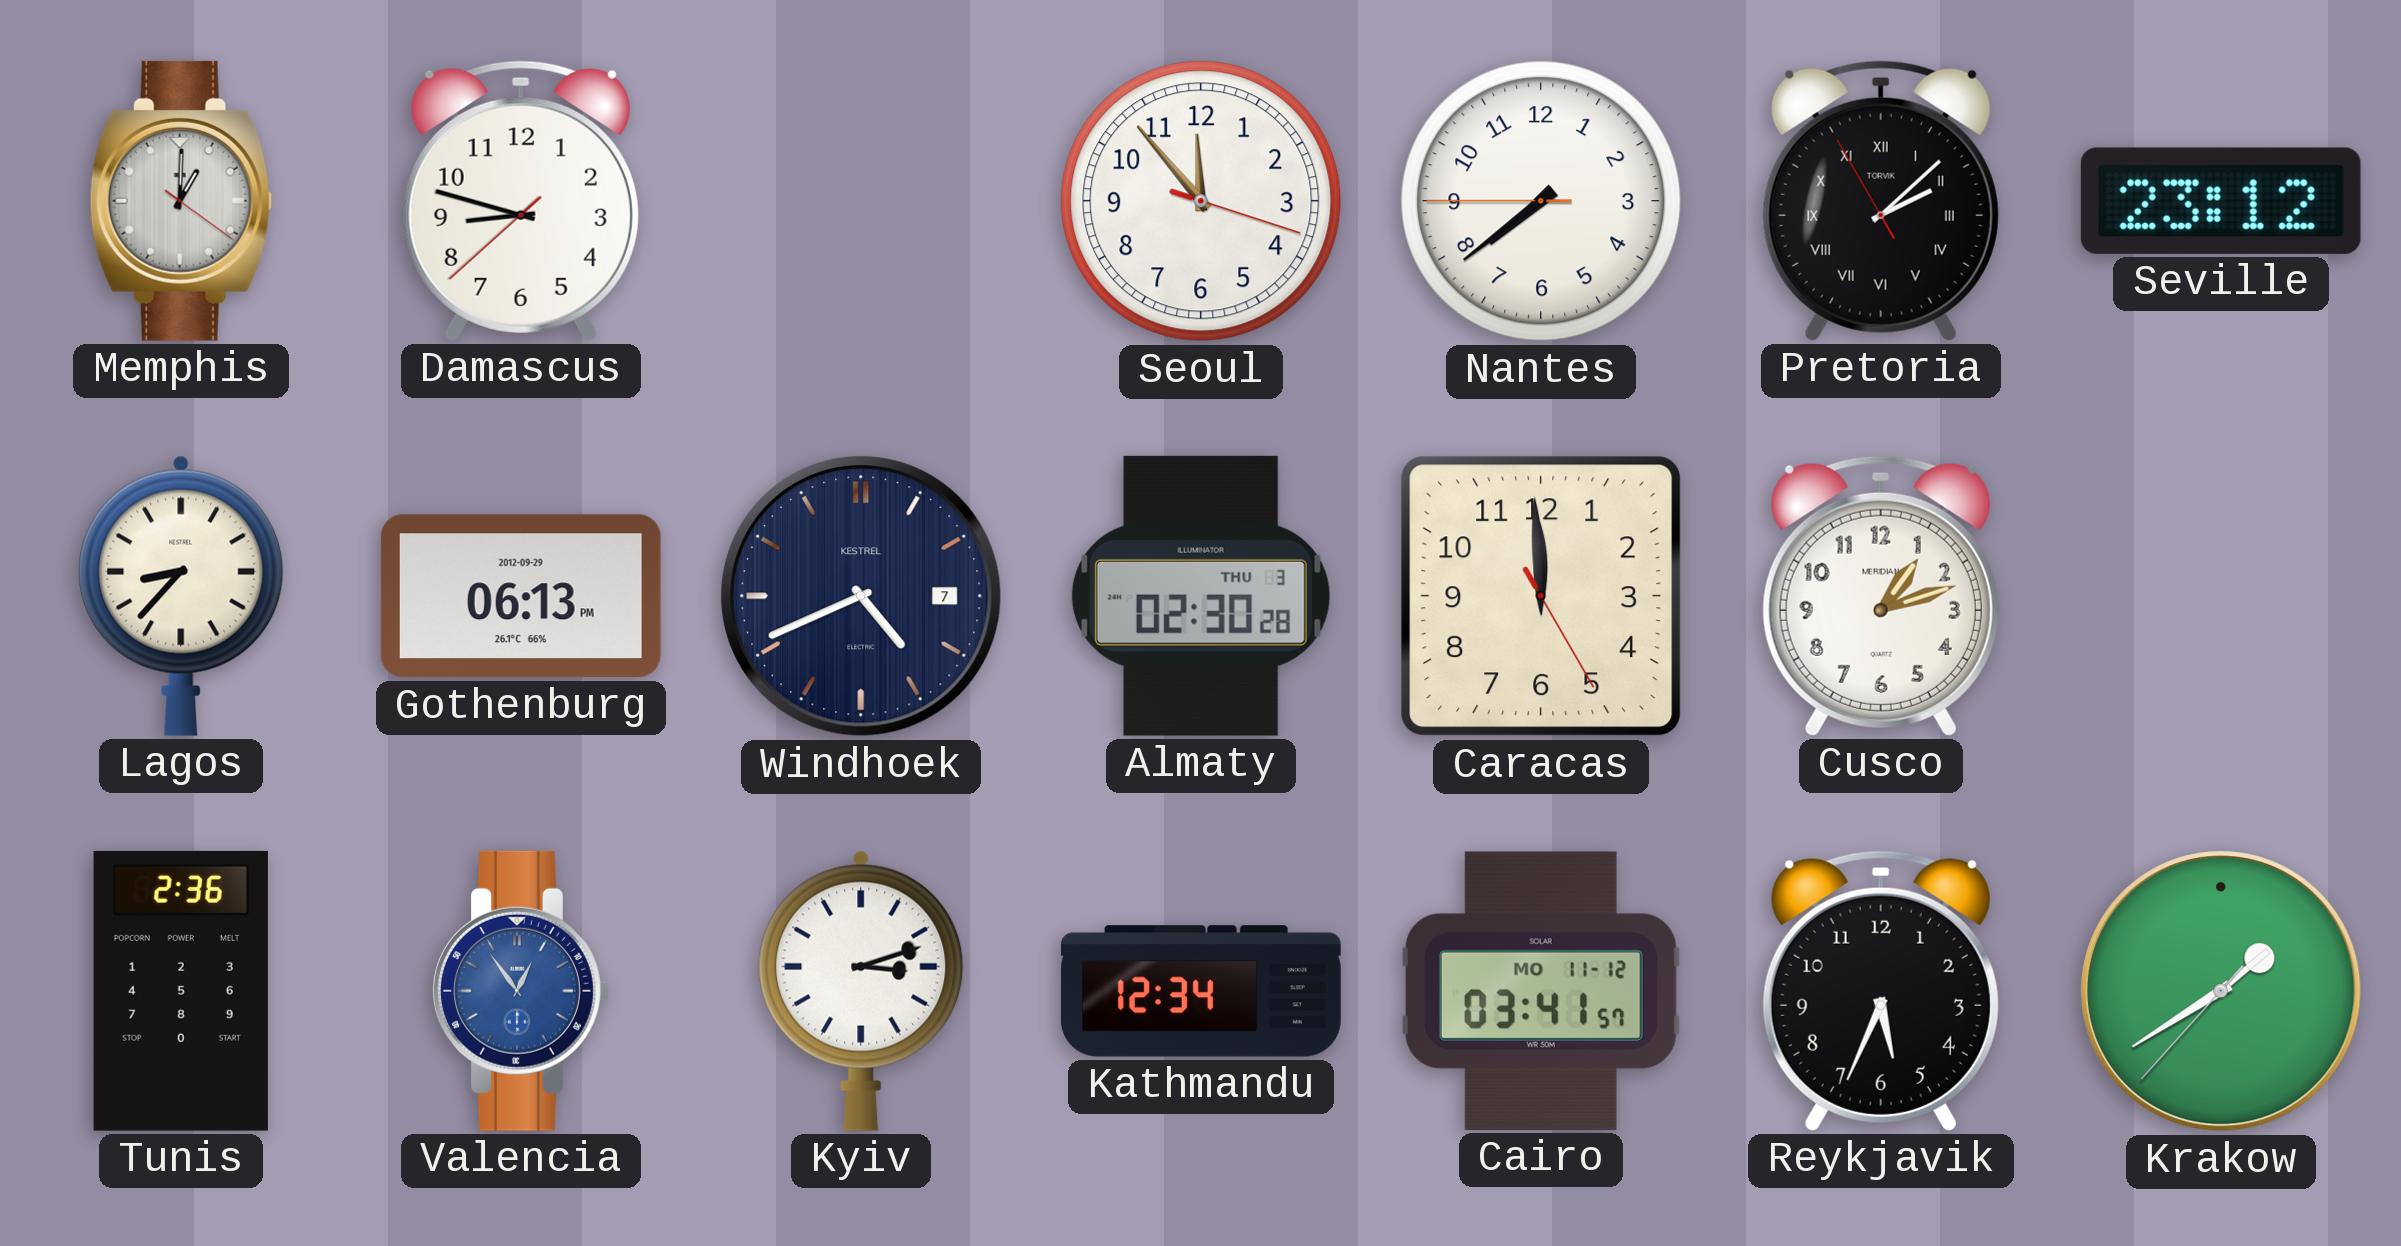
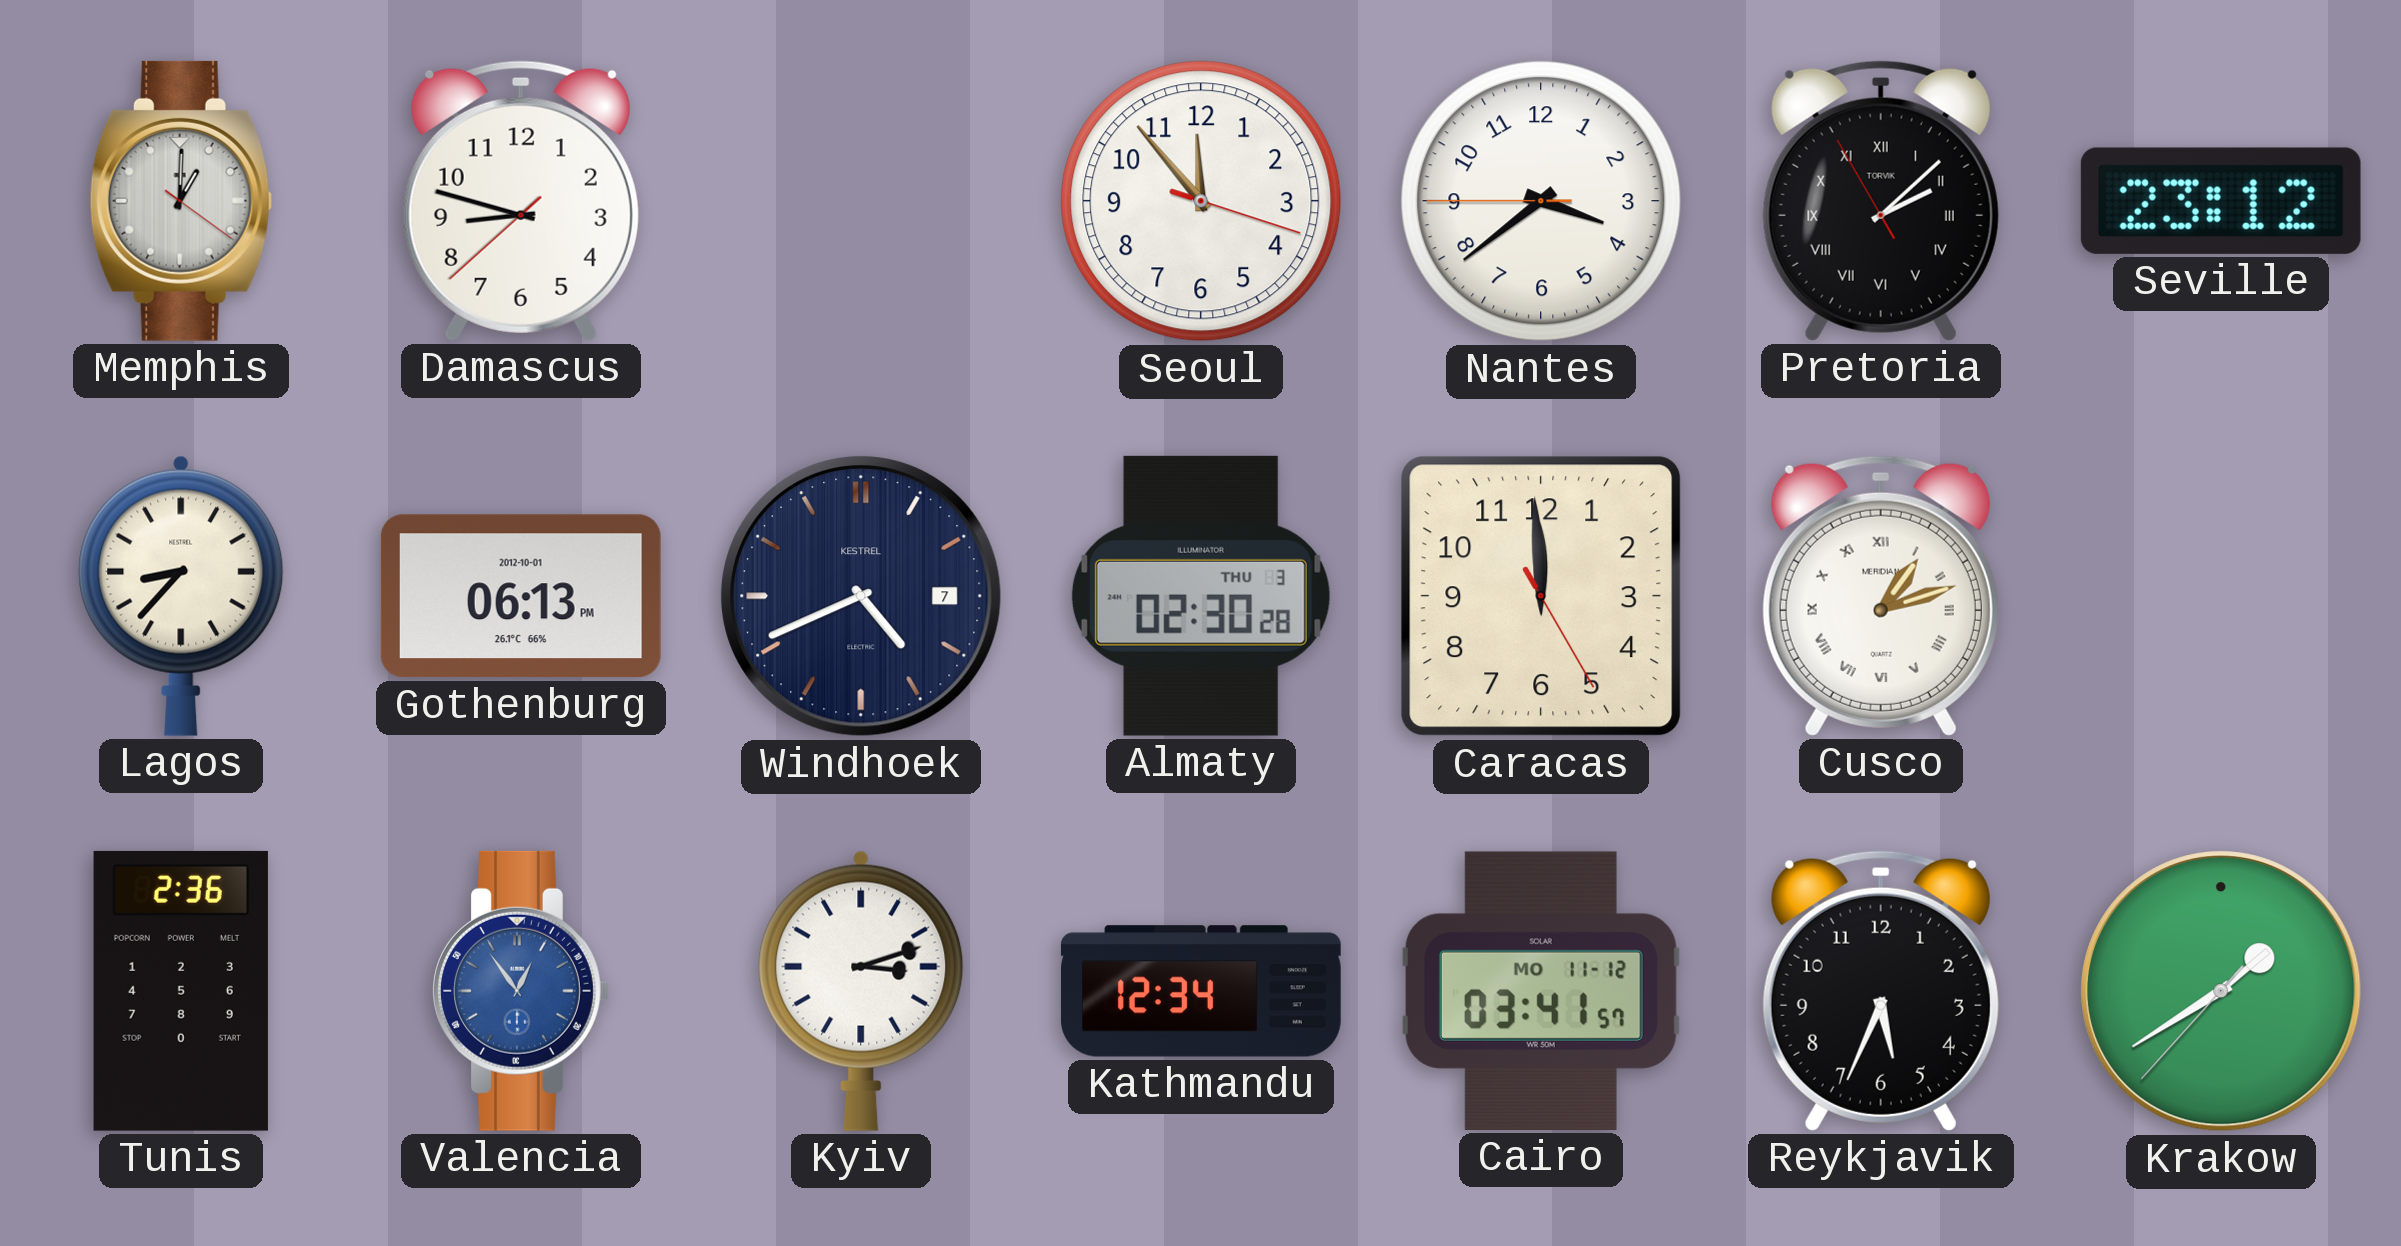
Nantes: 7:38 -> 3:38 (1541, 201)
Gothenburg date: 2012-09-29 -> 2012-10-01 (521, 596)
Cusco numerals: Arabic -> Roman (1881, 596)
